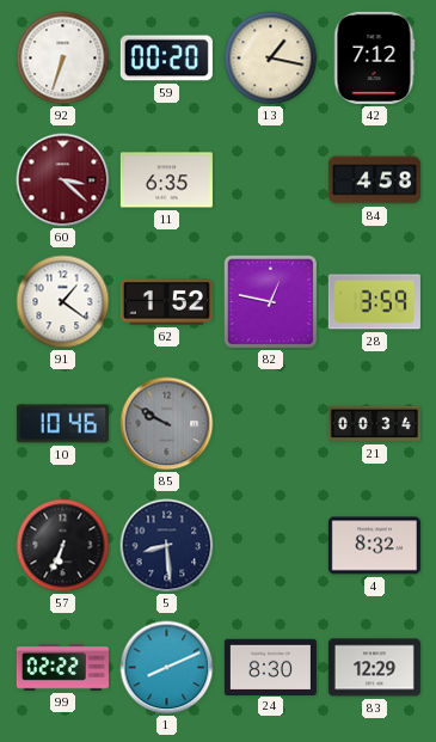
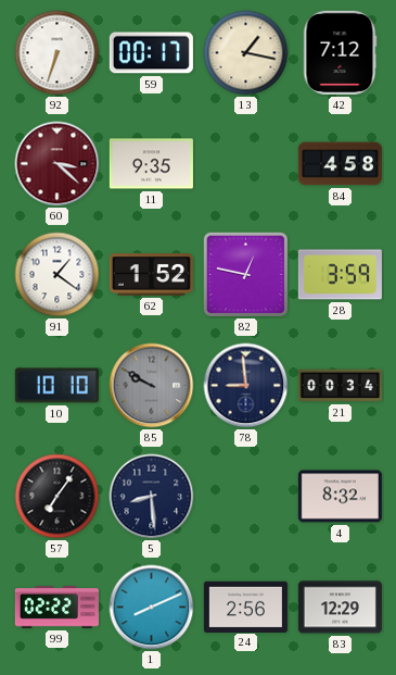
59: 00:20 -> 00:17 (151, 53)
11: 6:35 -> 9:35 (151, 164)
10: 10:46 -> 10:10 (56, 386)
78: none -> 8:59 (246, 386)
57: 6:34 -> 7:06 (58, 497)
24: 8:30 -> 2:56 (245, 607)
